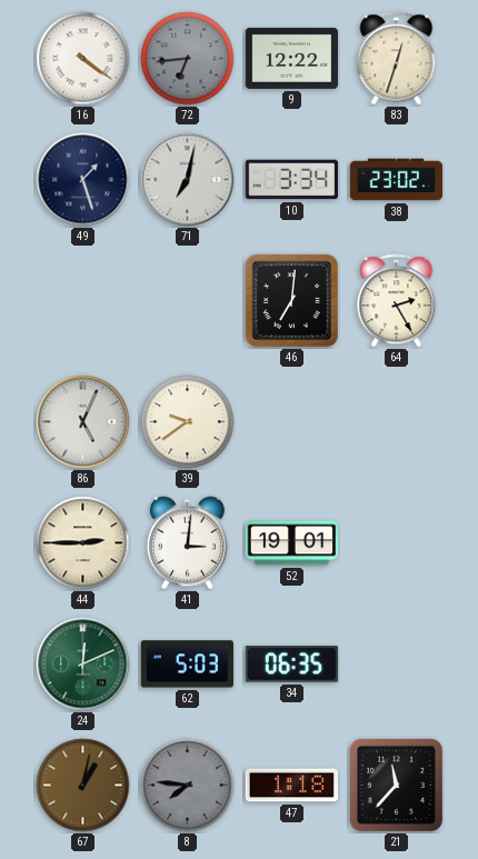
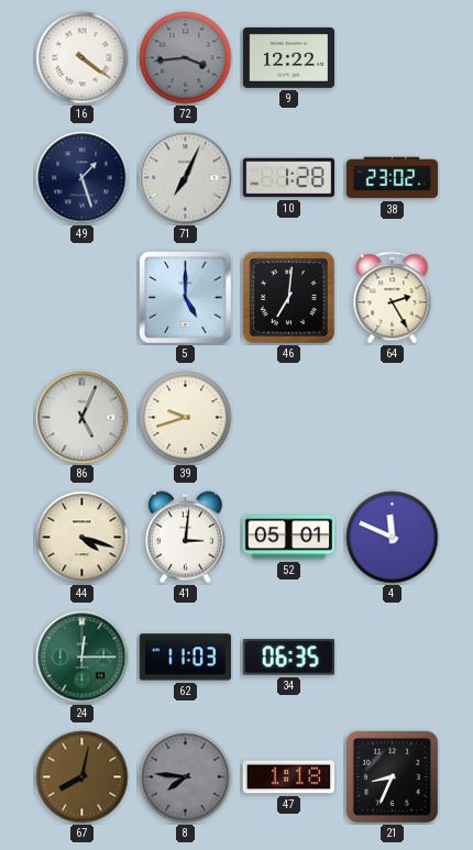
72: 6:44 -> 3:44 (186, 58)
83: 12:33 -> none (397, 59)
71: 7:02 -> 7:04 (186, 178)
10: 3:34 -> 1:28 (288, 178)
5: none -> 5:00 (186, 298)
39: 9:39 -> 9:42 (186, 418)
44: 2:45 -> 4:18 (82, 538)
52: 19:01 -> 05:01 (289, 538)
4: none -> 11:49 (393, 538)
24: 12:11 -> 12:15 (82, 658)
62: 5:03 -> 11:03 (185, 658)
67: 1:02 -> 8:02 (82, 777)
21: 11:37 -> 8:34 (392, 776)
